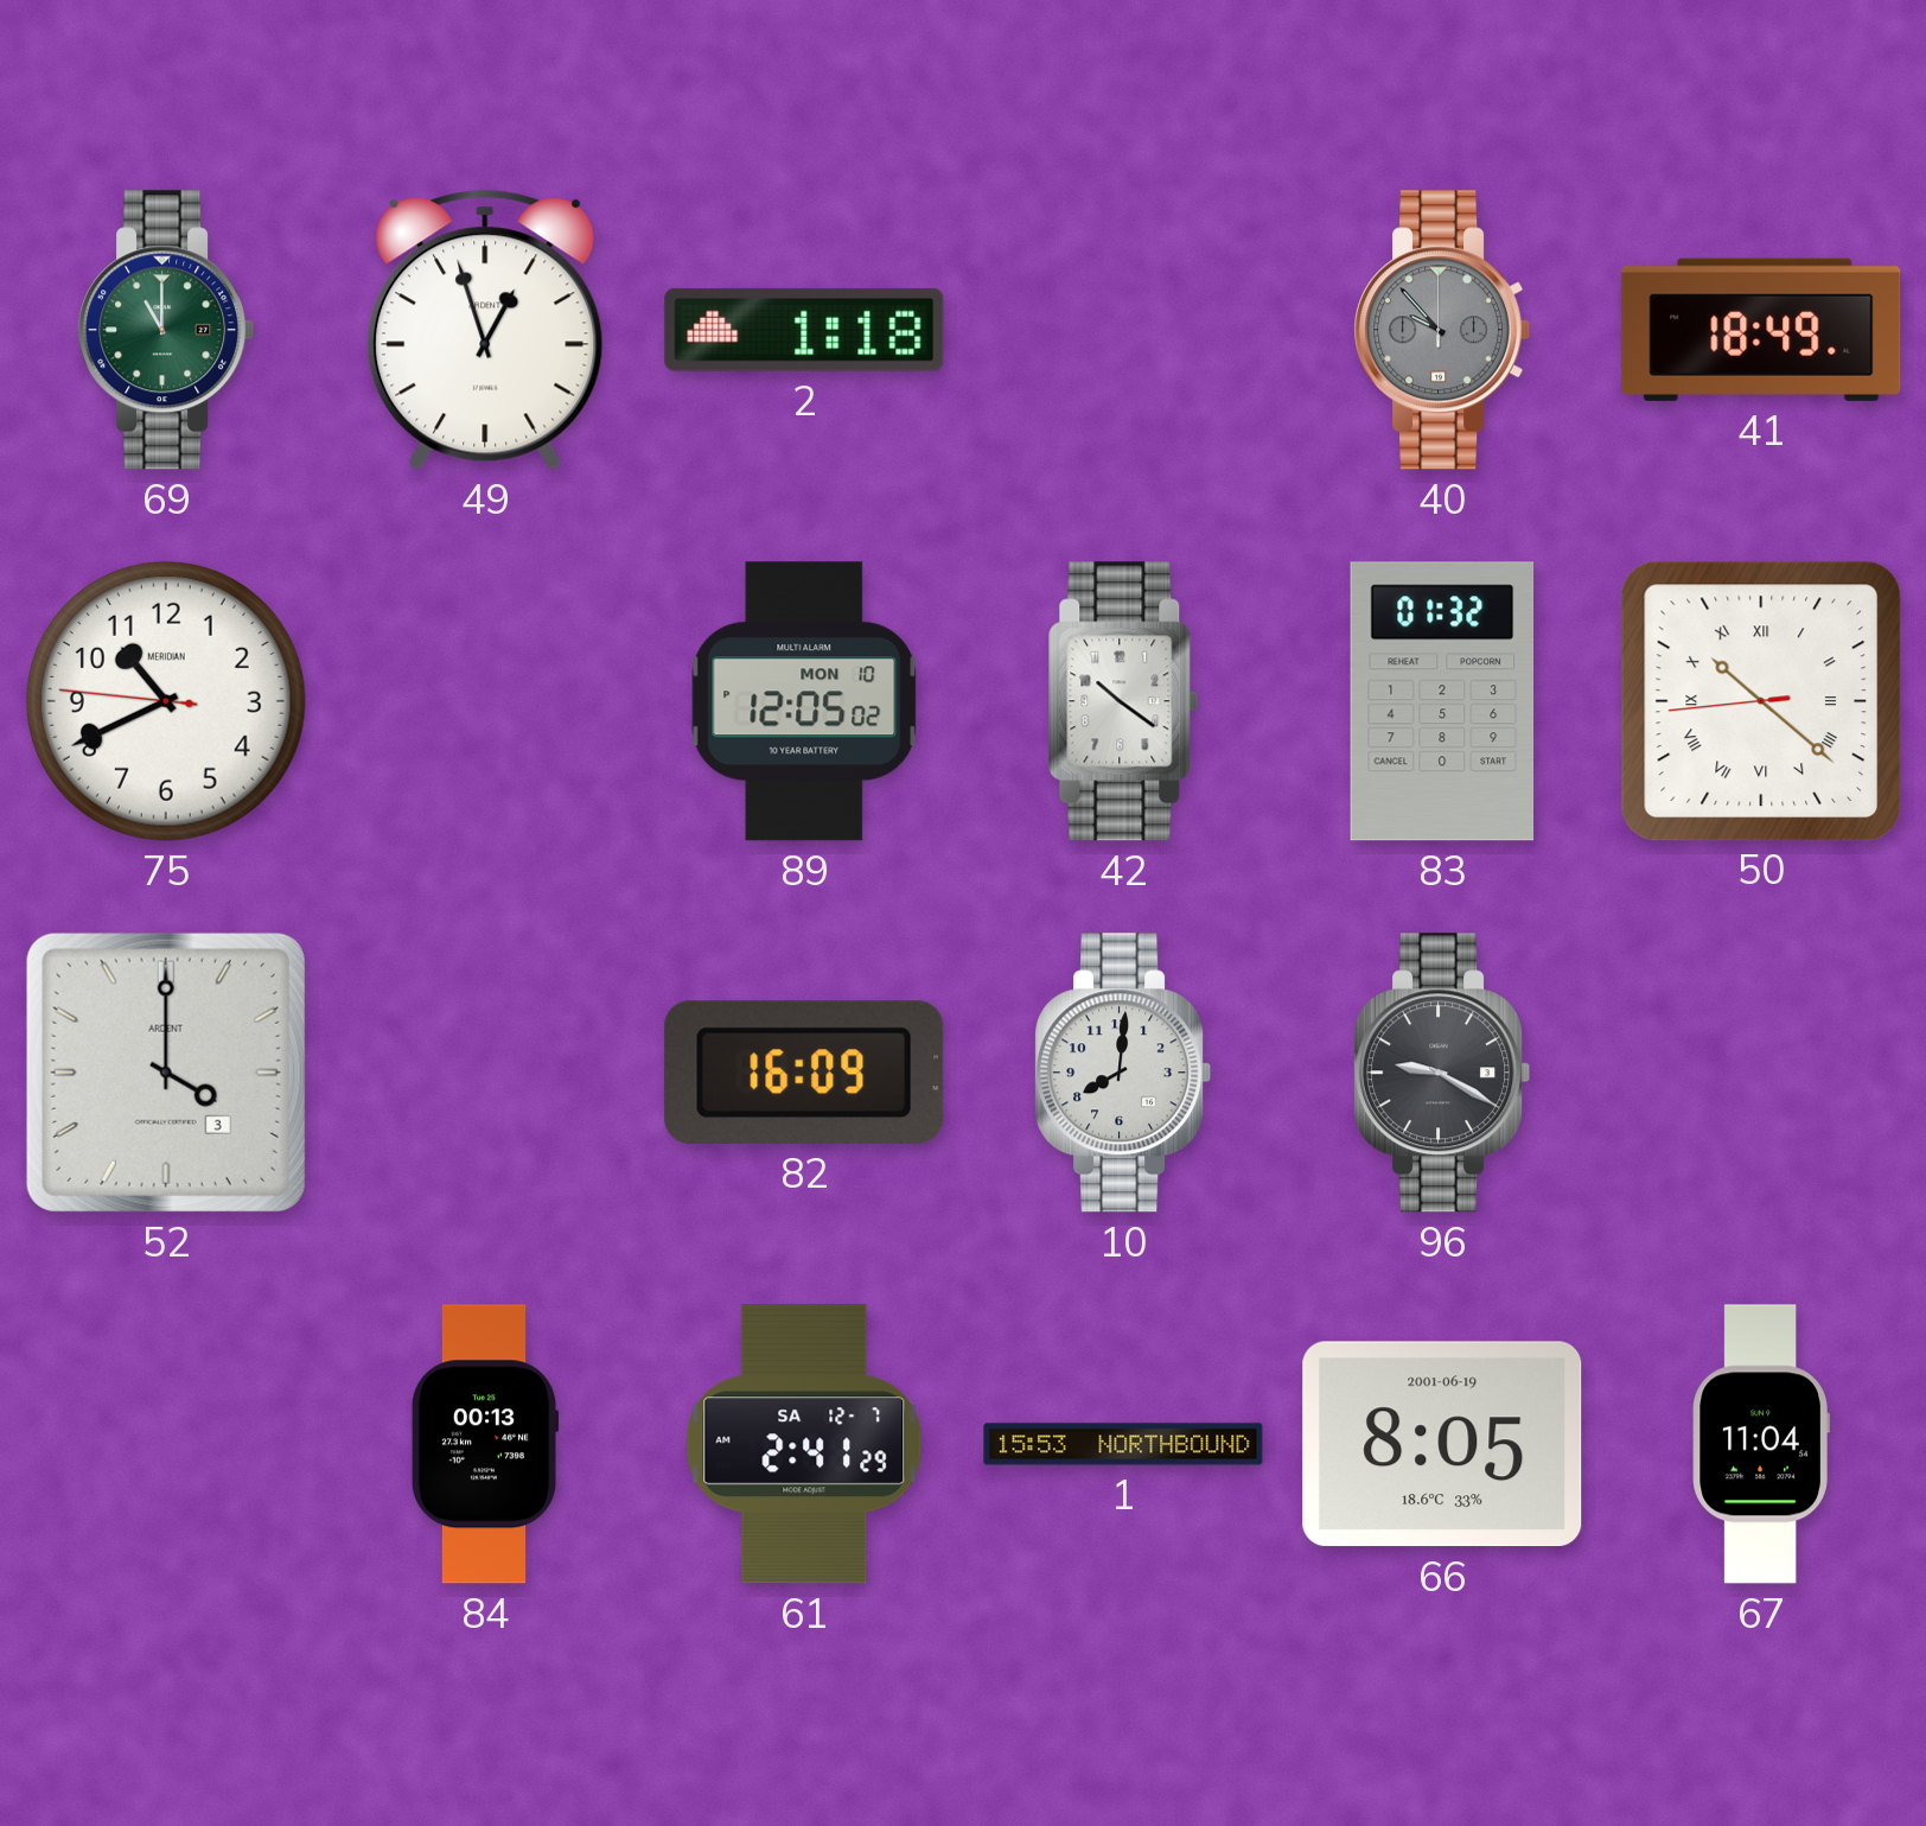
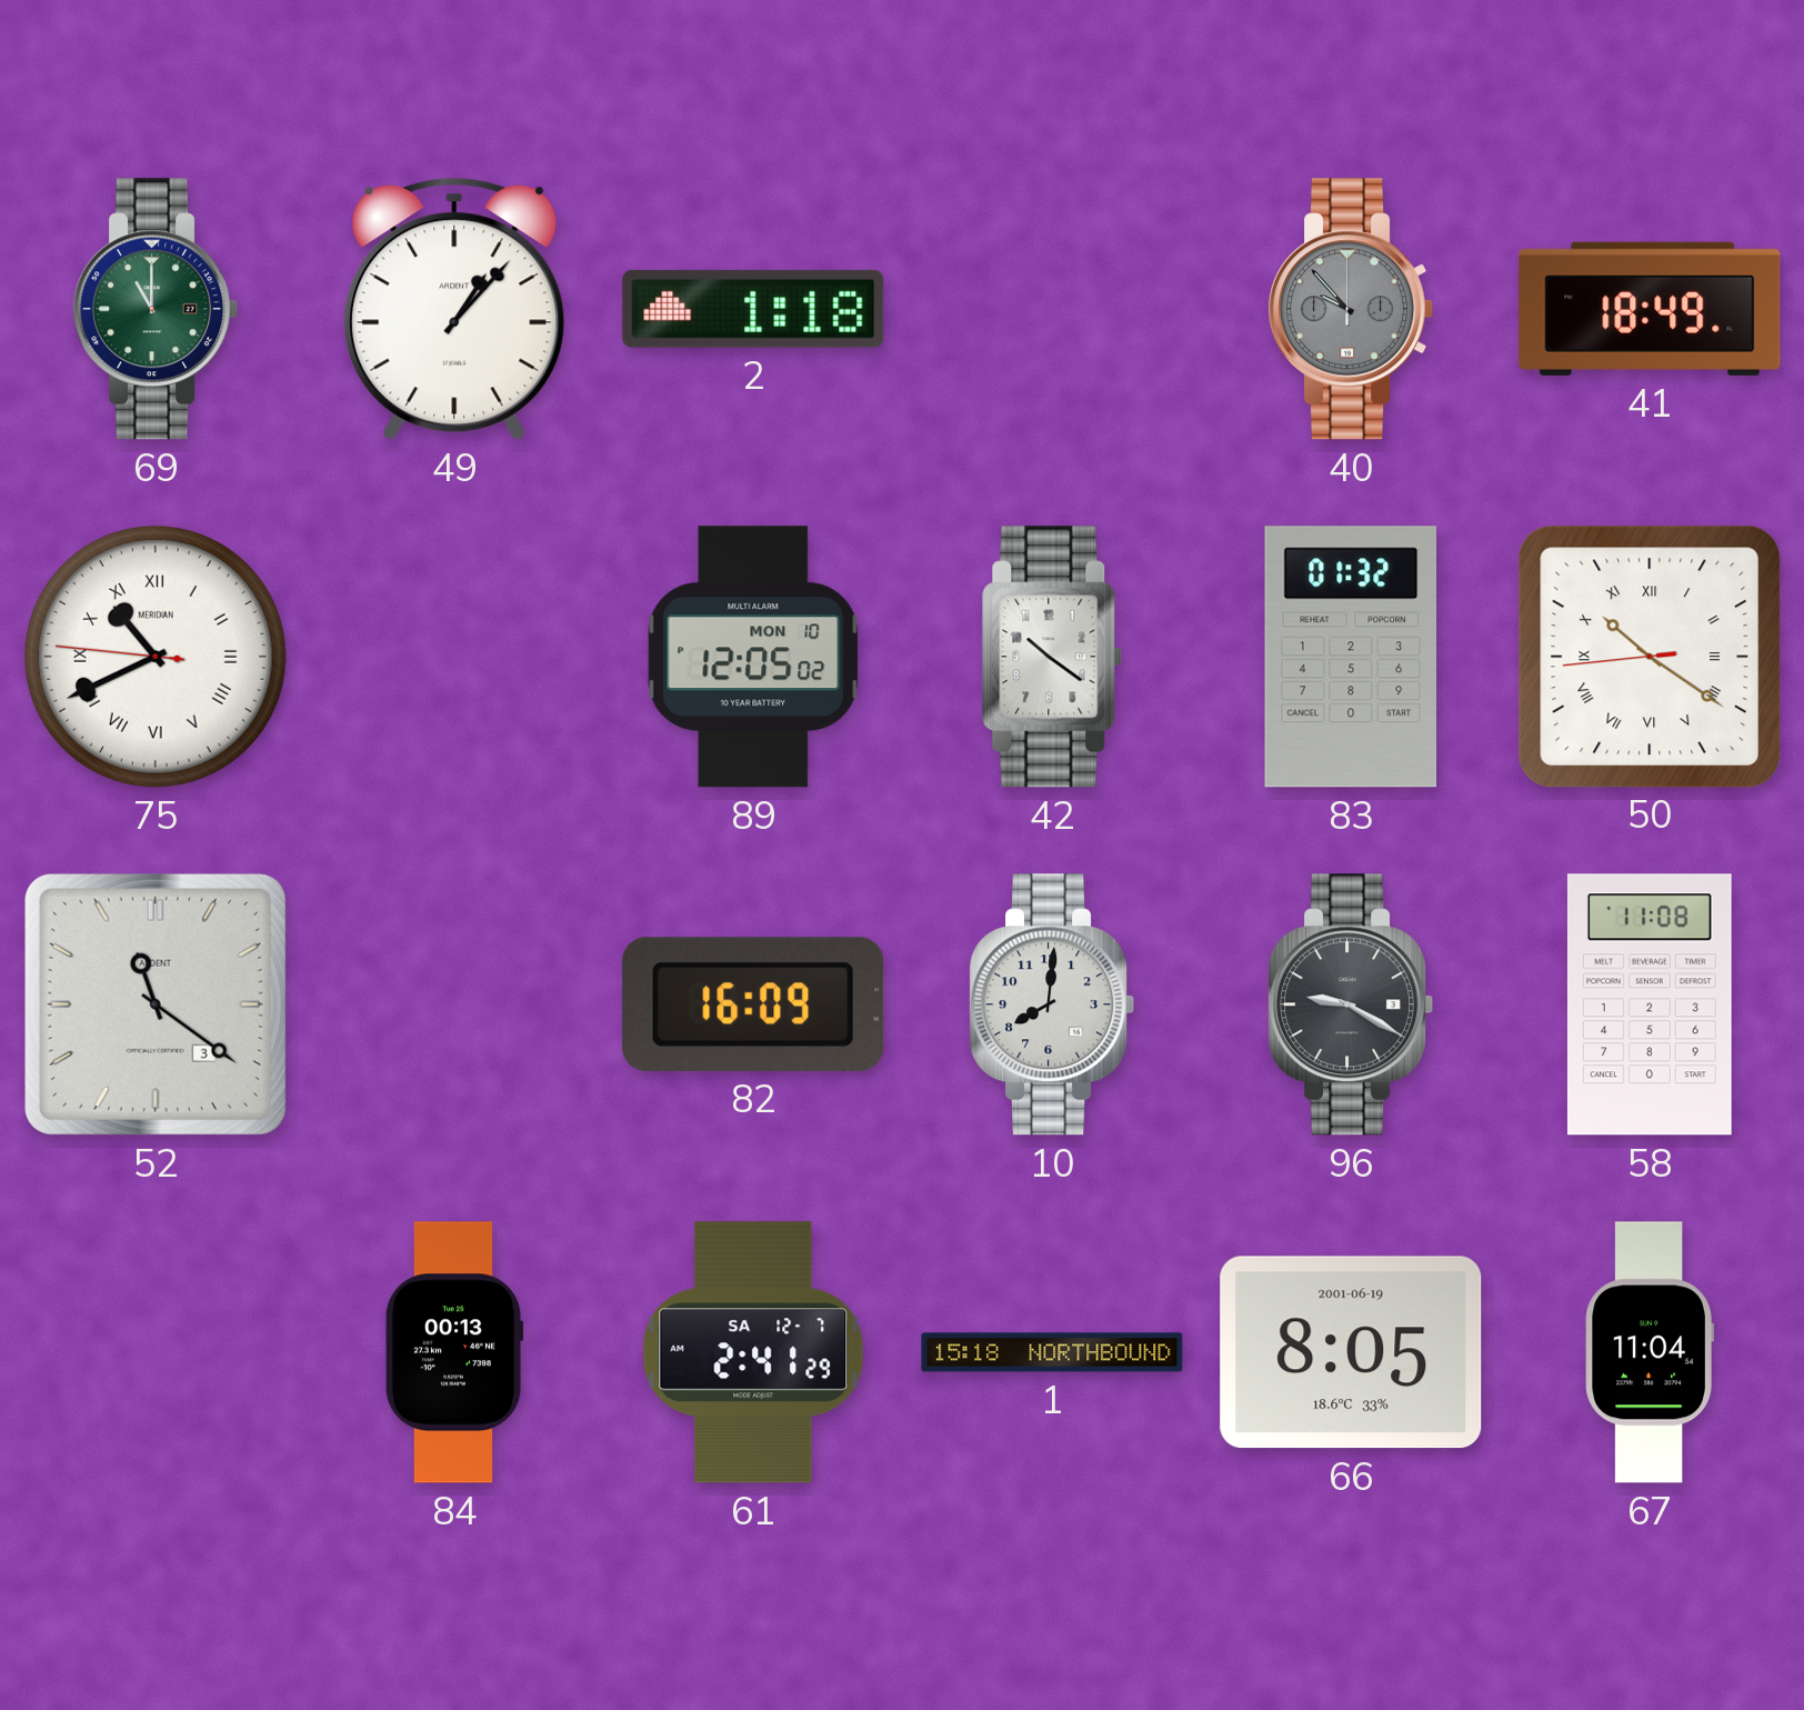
49: 12:57 -> 1:07 (454, 309)
75 numerals: Arabic -> Roman (156, 657)
50: 10:21 -> 10:20 (1648, 656)
52: 4:00 -> 11:21 (156, 1004)
58: none -> 11:08 (1650, 1004)
1: 15:53 -> 15:18 (1052, 1352)
